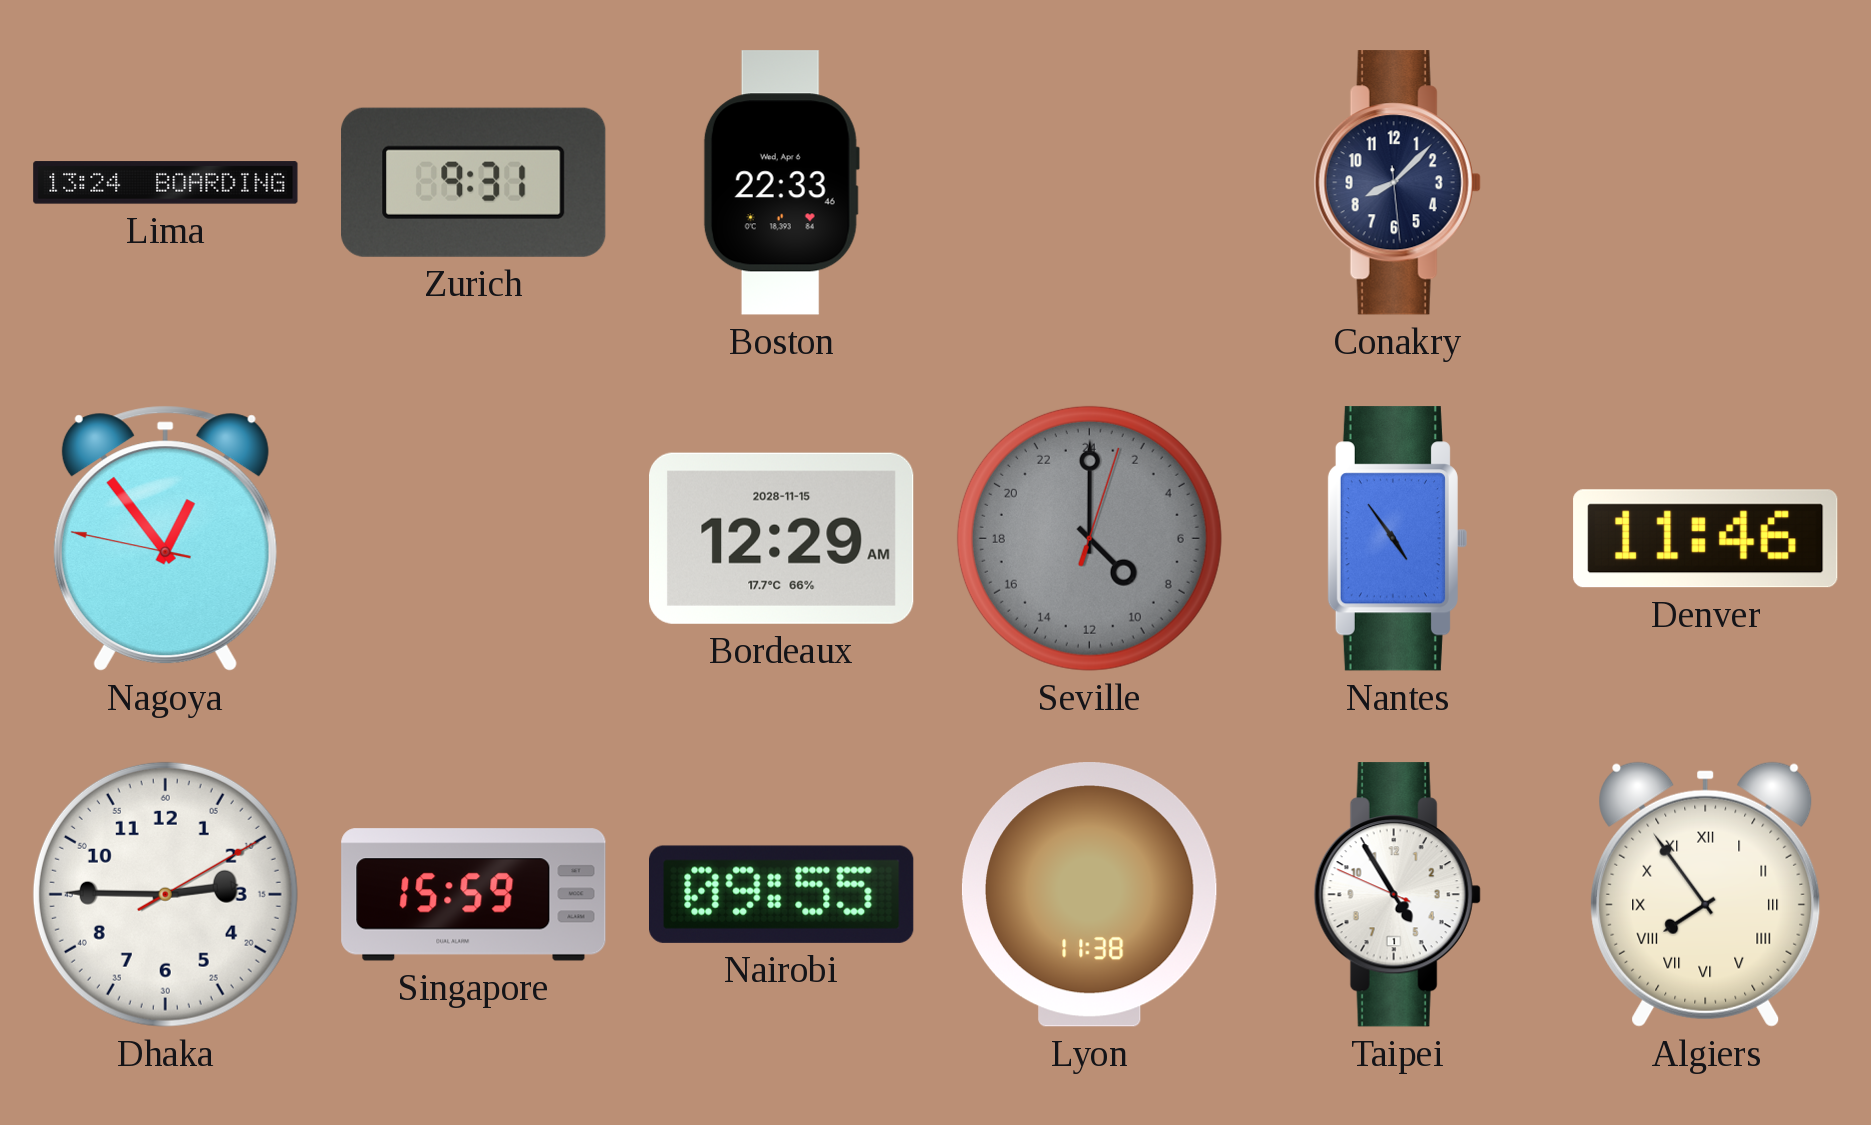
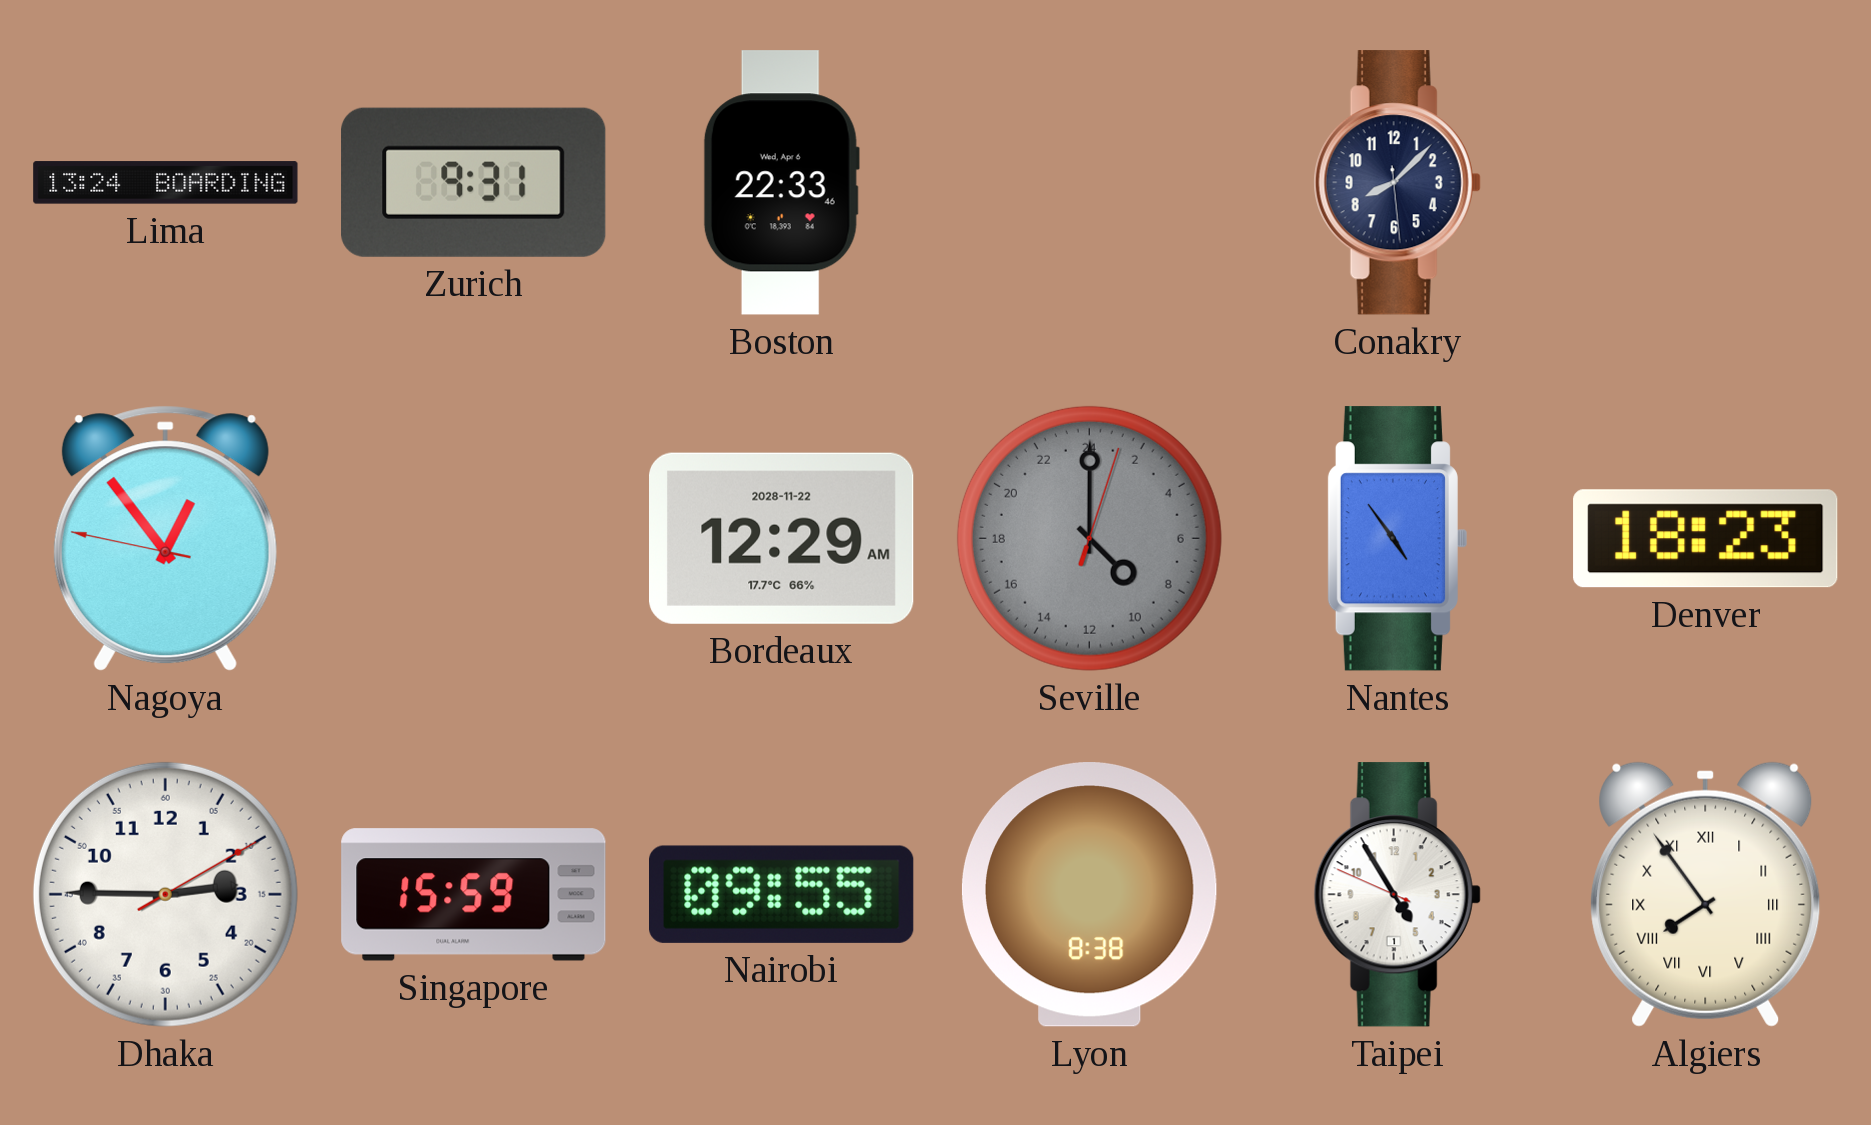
Bordeaux date: 2028-11-15 -> 2028-11-22 (782, 538)
Denver: 11:46 -> 18:23 (1706, 539)
Lyon: 11:38 -> 8:38 (1089, 895)
